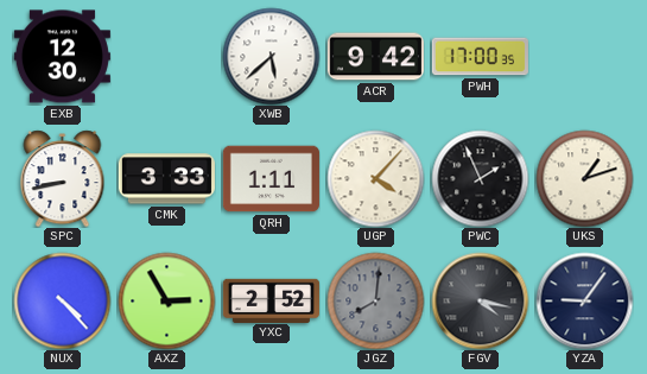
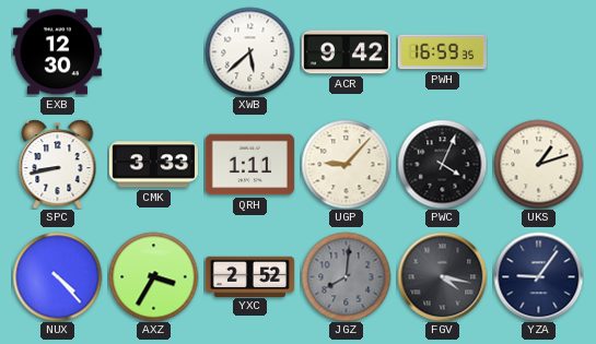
PWH: 17:00 -> 16:59 (442, 52)
UGP: 4:07 -> 9:07 (346, 164)
PWC: 1:56 -> 4:04 (442, 164)
AXZ: 2:55 -> 3:35 (153, 276)
